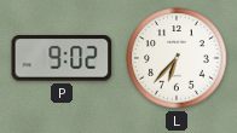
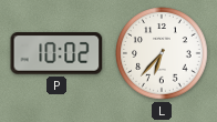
P: 9:02 -> 10:02 (56, 54)
